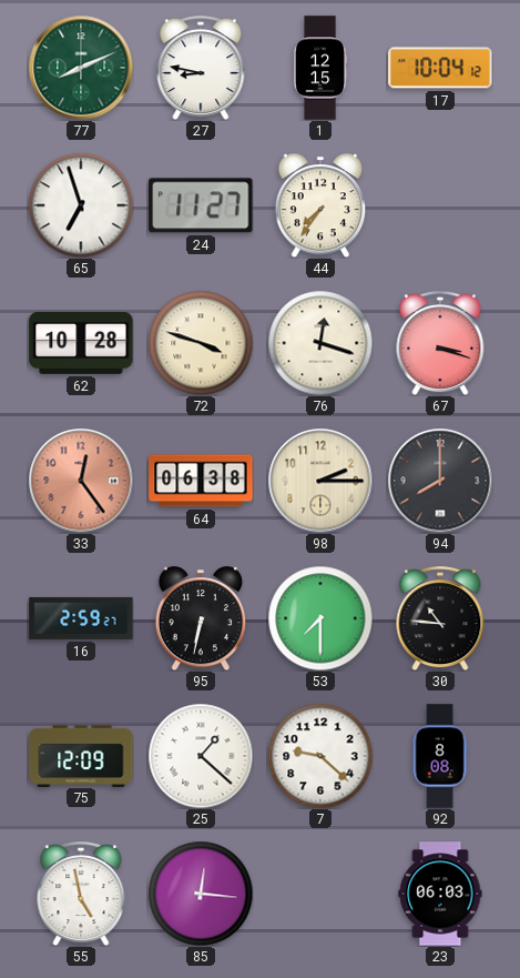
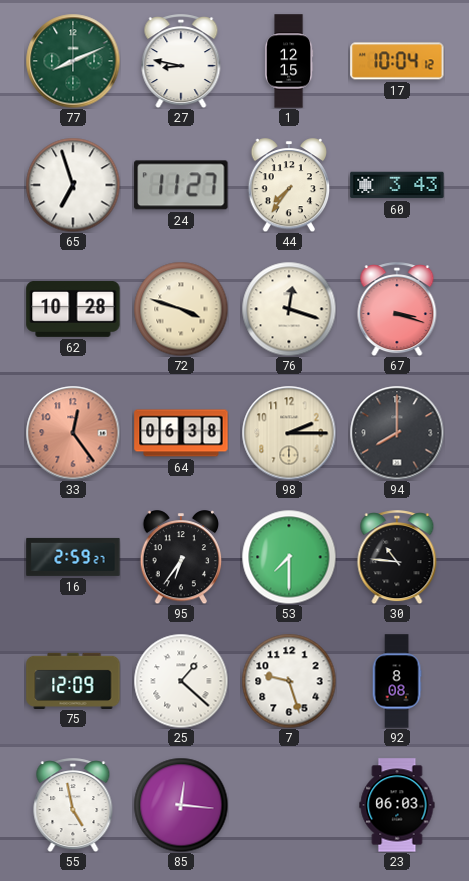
60: none -> 3:43 (397, 185)
95: 6:32 -> 6:36 (181, 557)
7: 9:22 -> 9:27 (289, 681)
